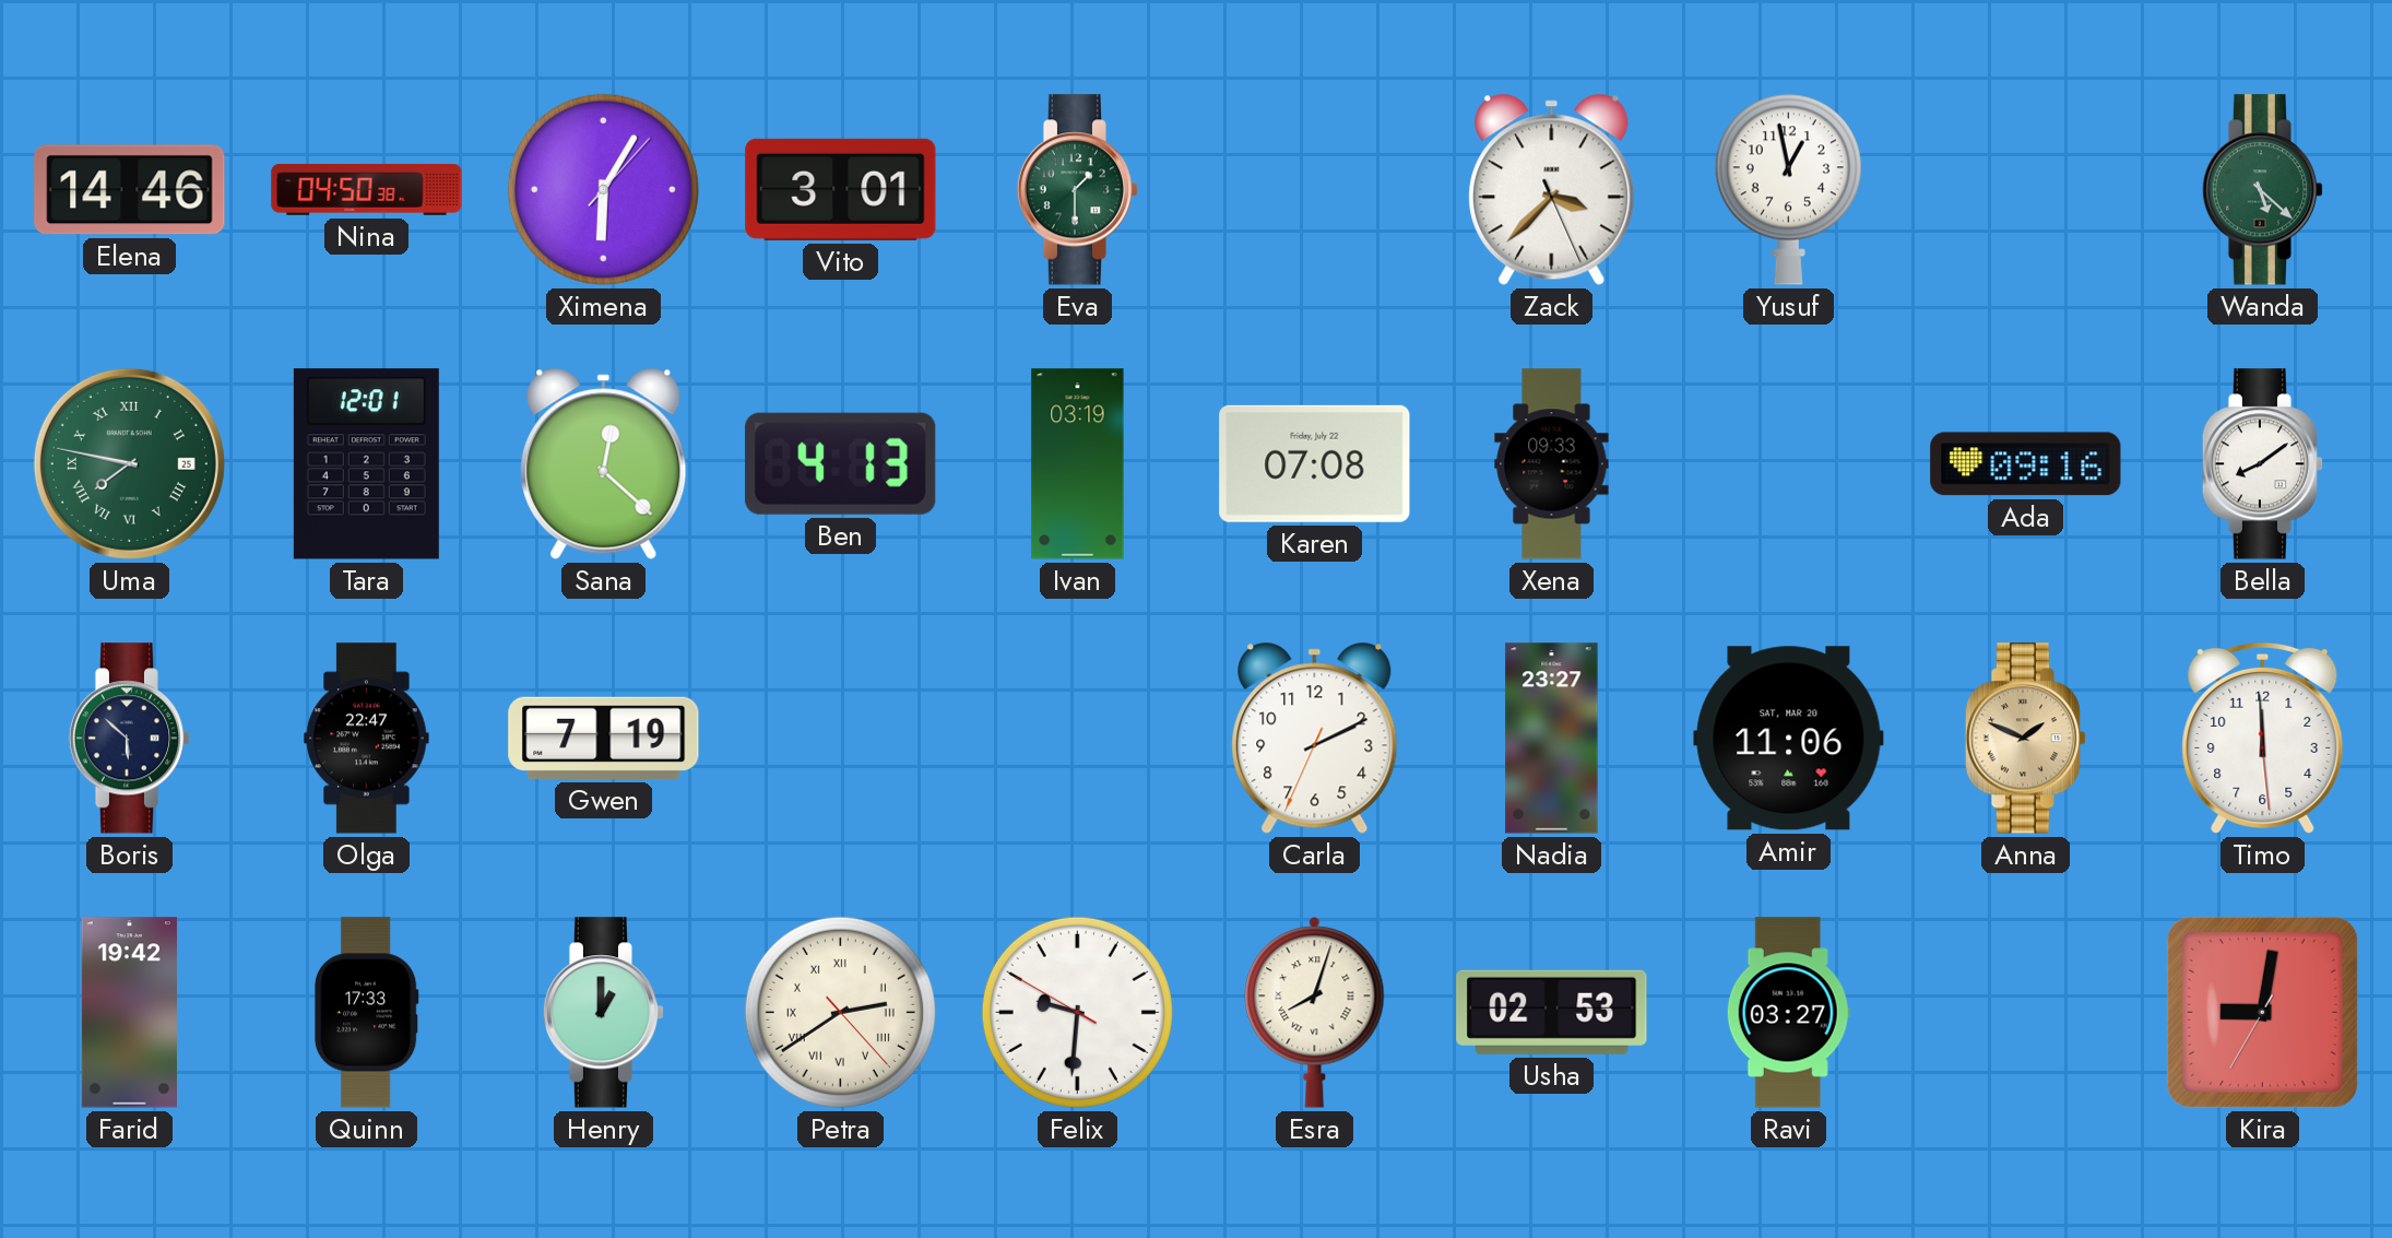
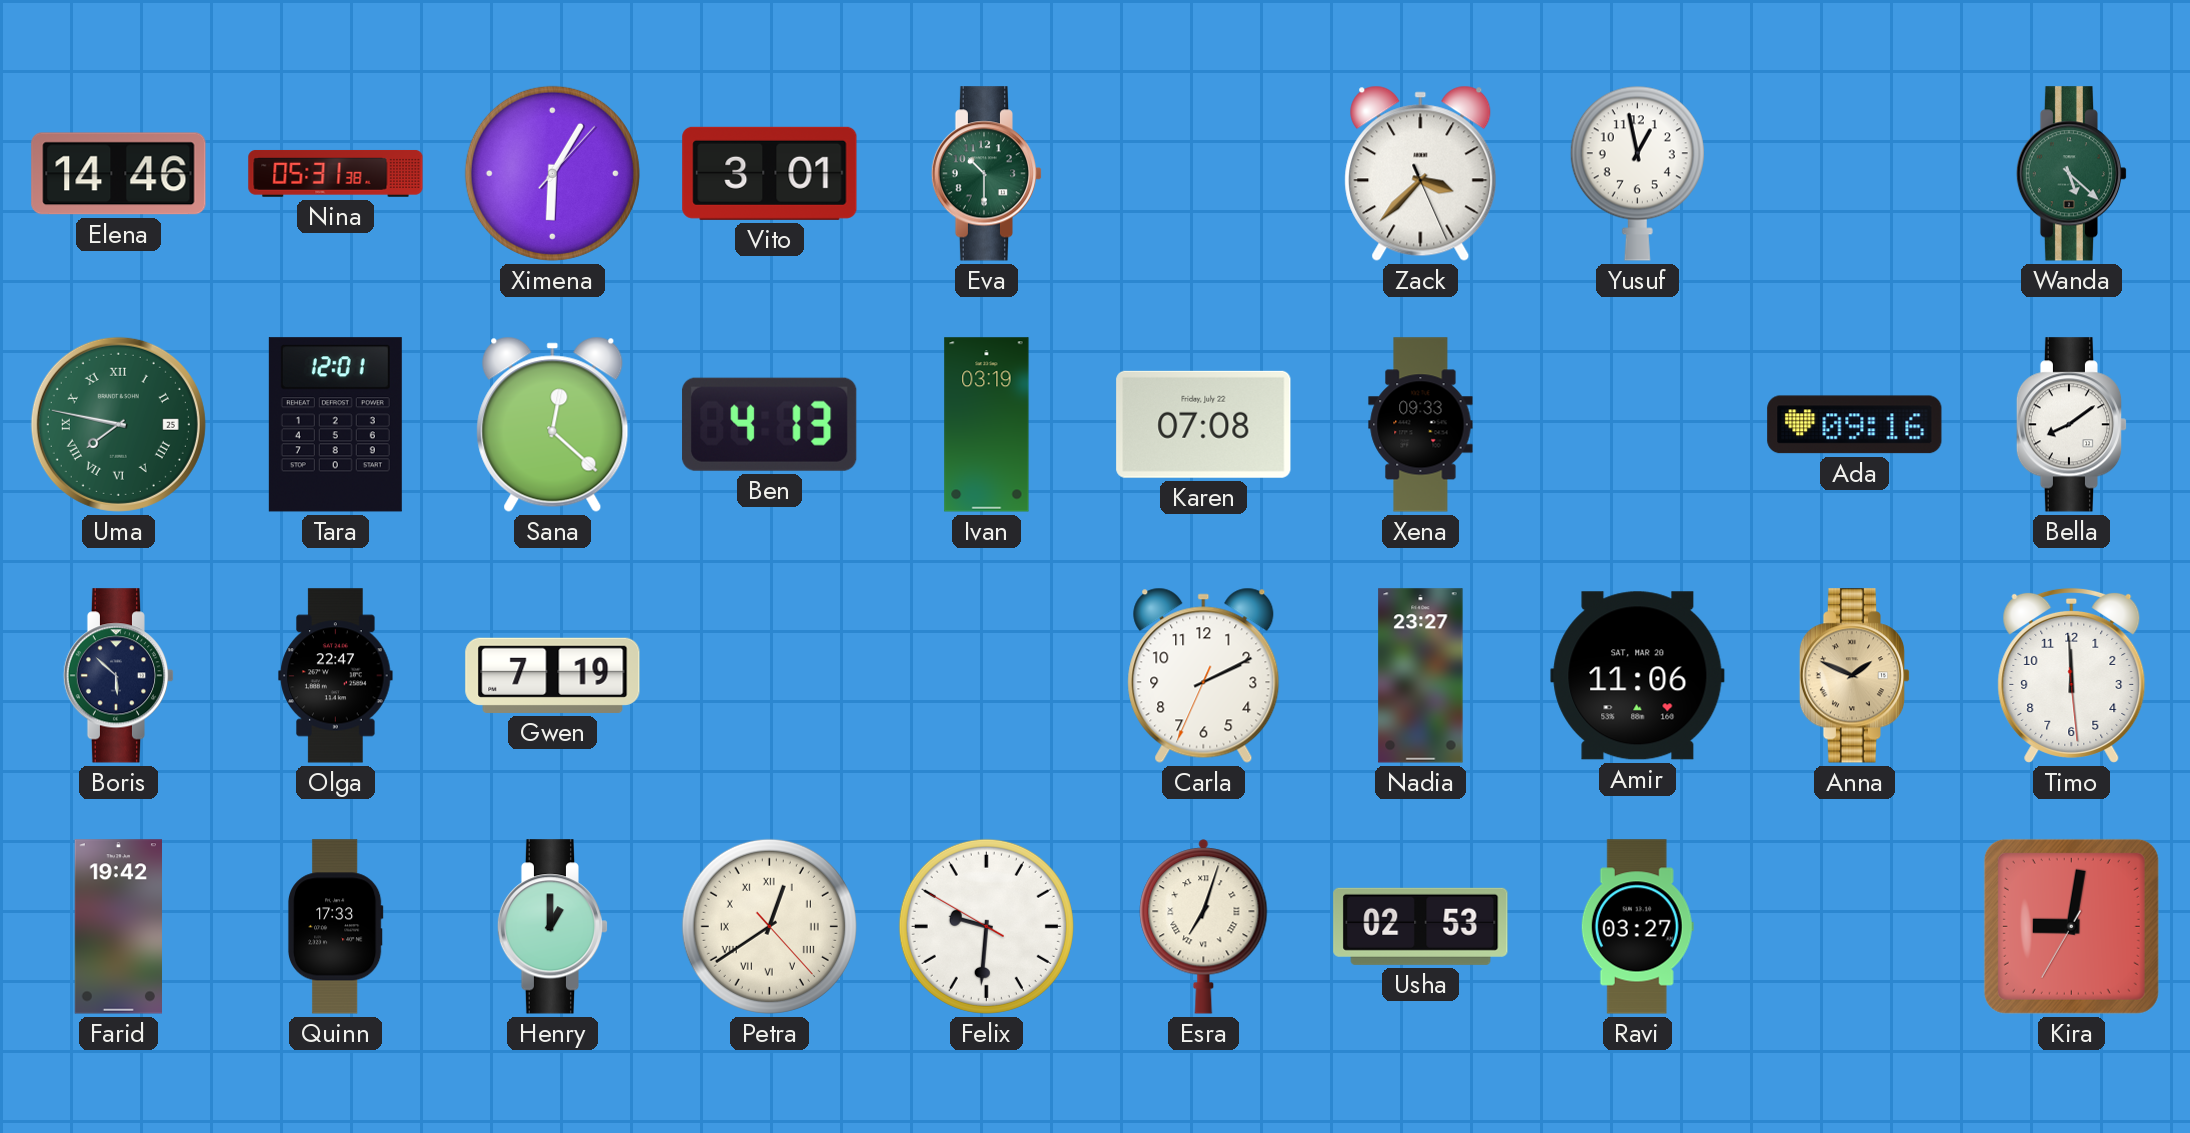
Nina: 04:50 -> 05:31 (336, 174)
Eva: 1:30 -> 10:30 (987, 174)
Petra: 2:39 -> 12:39 (769, 926)
Esra: 8:03 -> 7:03 (1204, 927)
